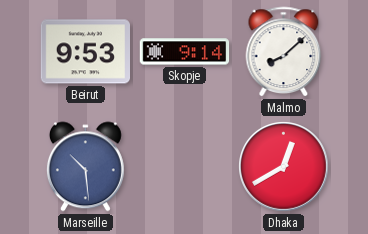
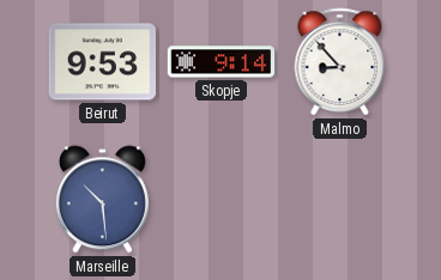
Malmo: 8:08 -> 8:53 (340, 62)
Dhaka: 12:40 -> none (284, 167)
